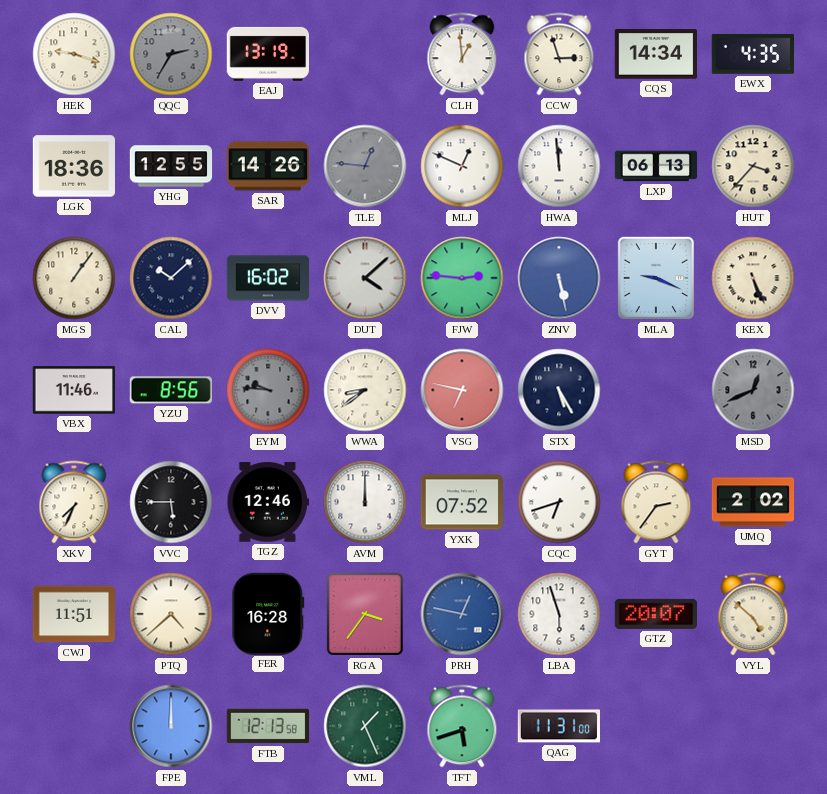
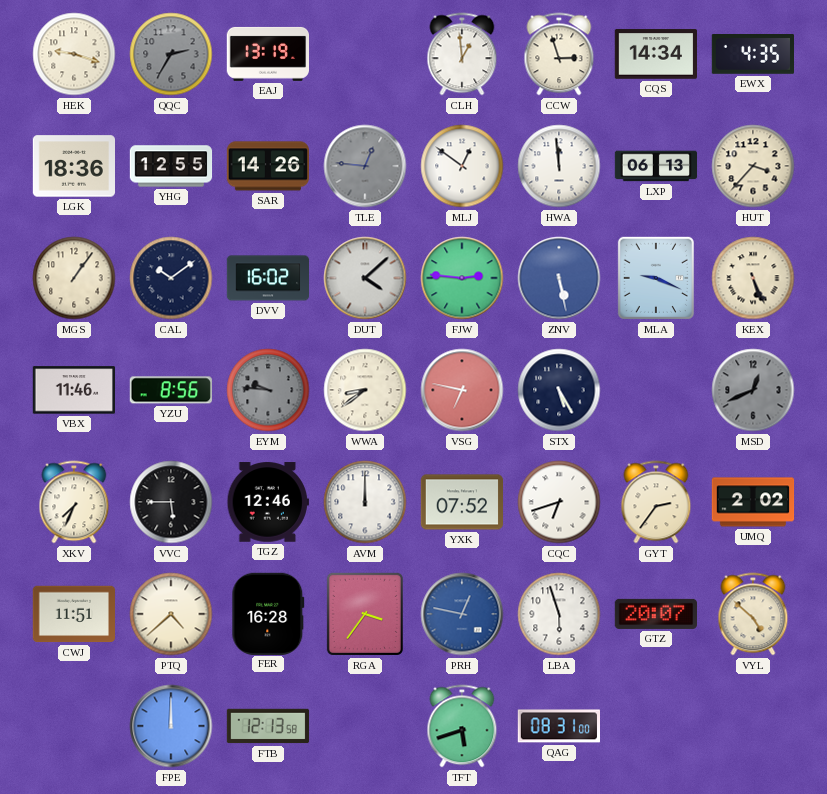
MLJ: 12:49 -> 12:51 (462, 166)
CAL: 10:08 -> 10:09 (171, 278)
VML: 1:26 -> none (365, 726)
QAG: 11:31 -> 08:31 (558, 726)
